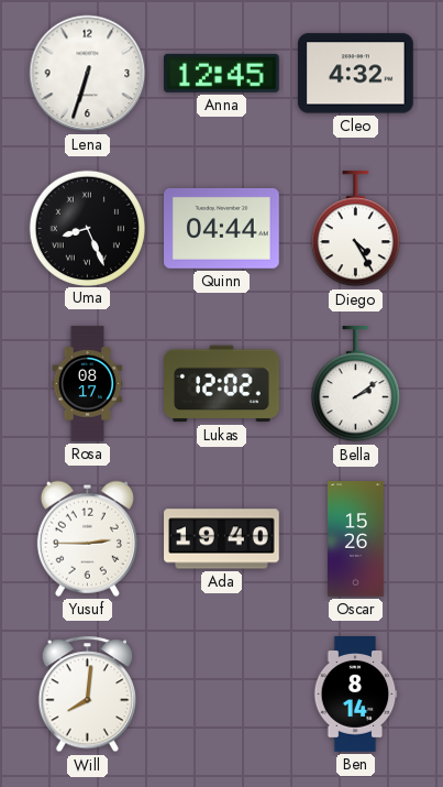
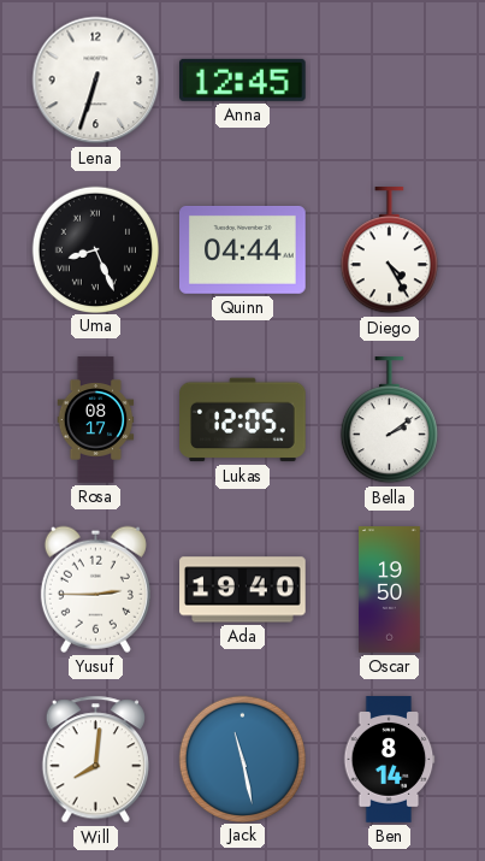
Cleo: 4:32 -> none (356, 74)
Lukas: 12:02 -> 12:05 (243, 420)
Oscar: 15:26 -> 19:50 (390, 590)
Jack: none -> 11:28 (242, 759)
